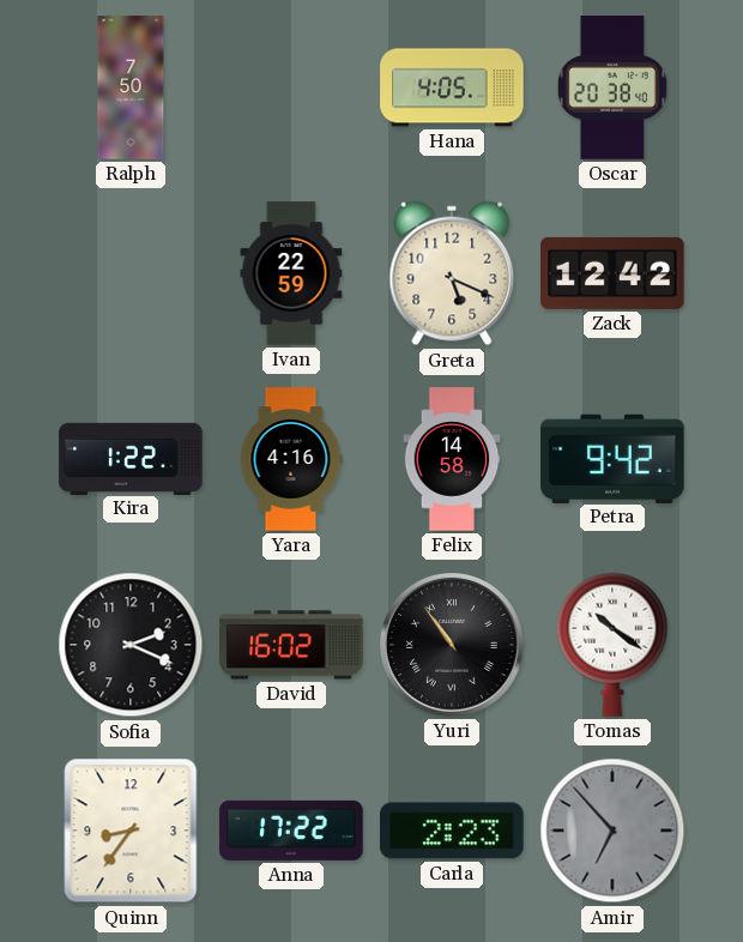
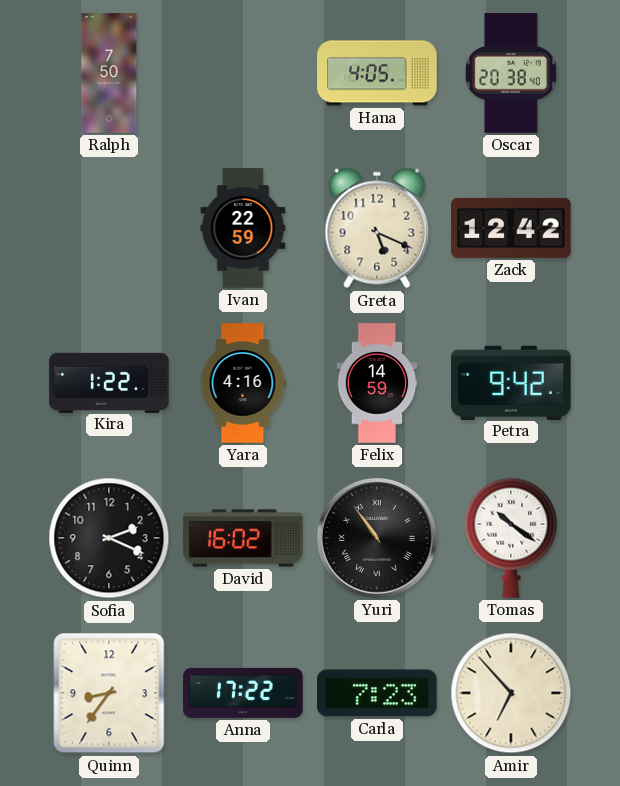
Felix: 14:58 -> 14:59 (377, 383)
Carla: 2:23 -> 7:23 (377, 693)
Amir dial: grey -> cream (511, 693)
